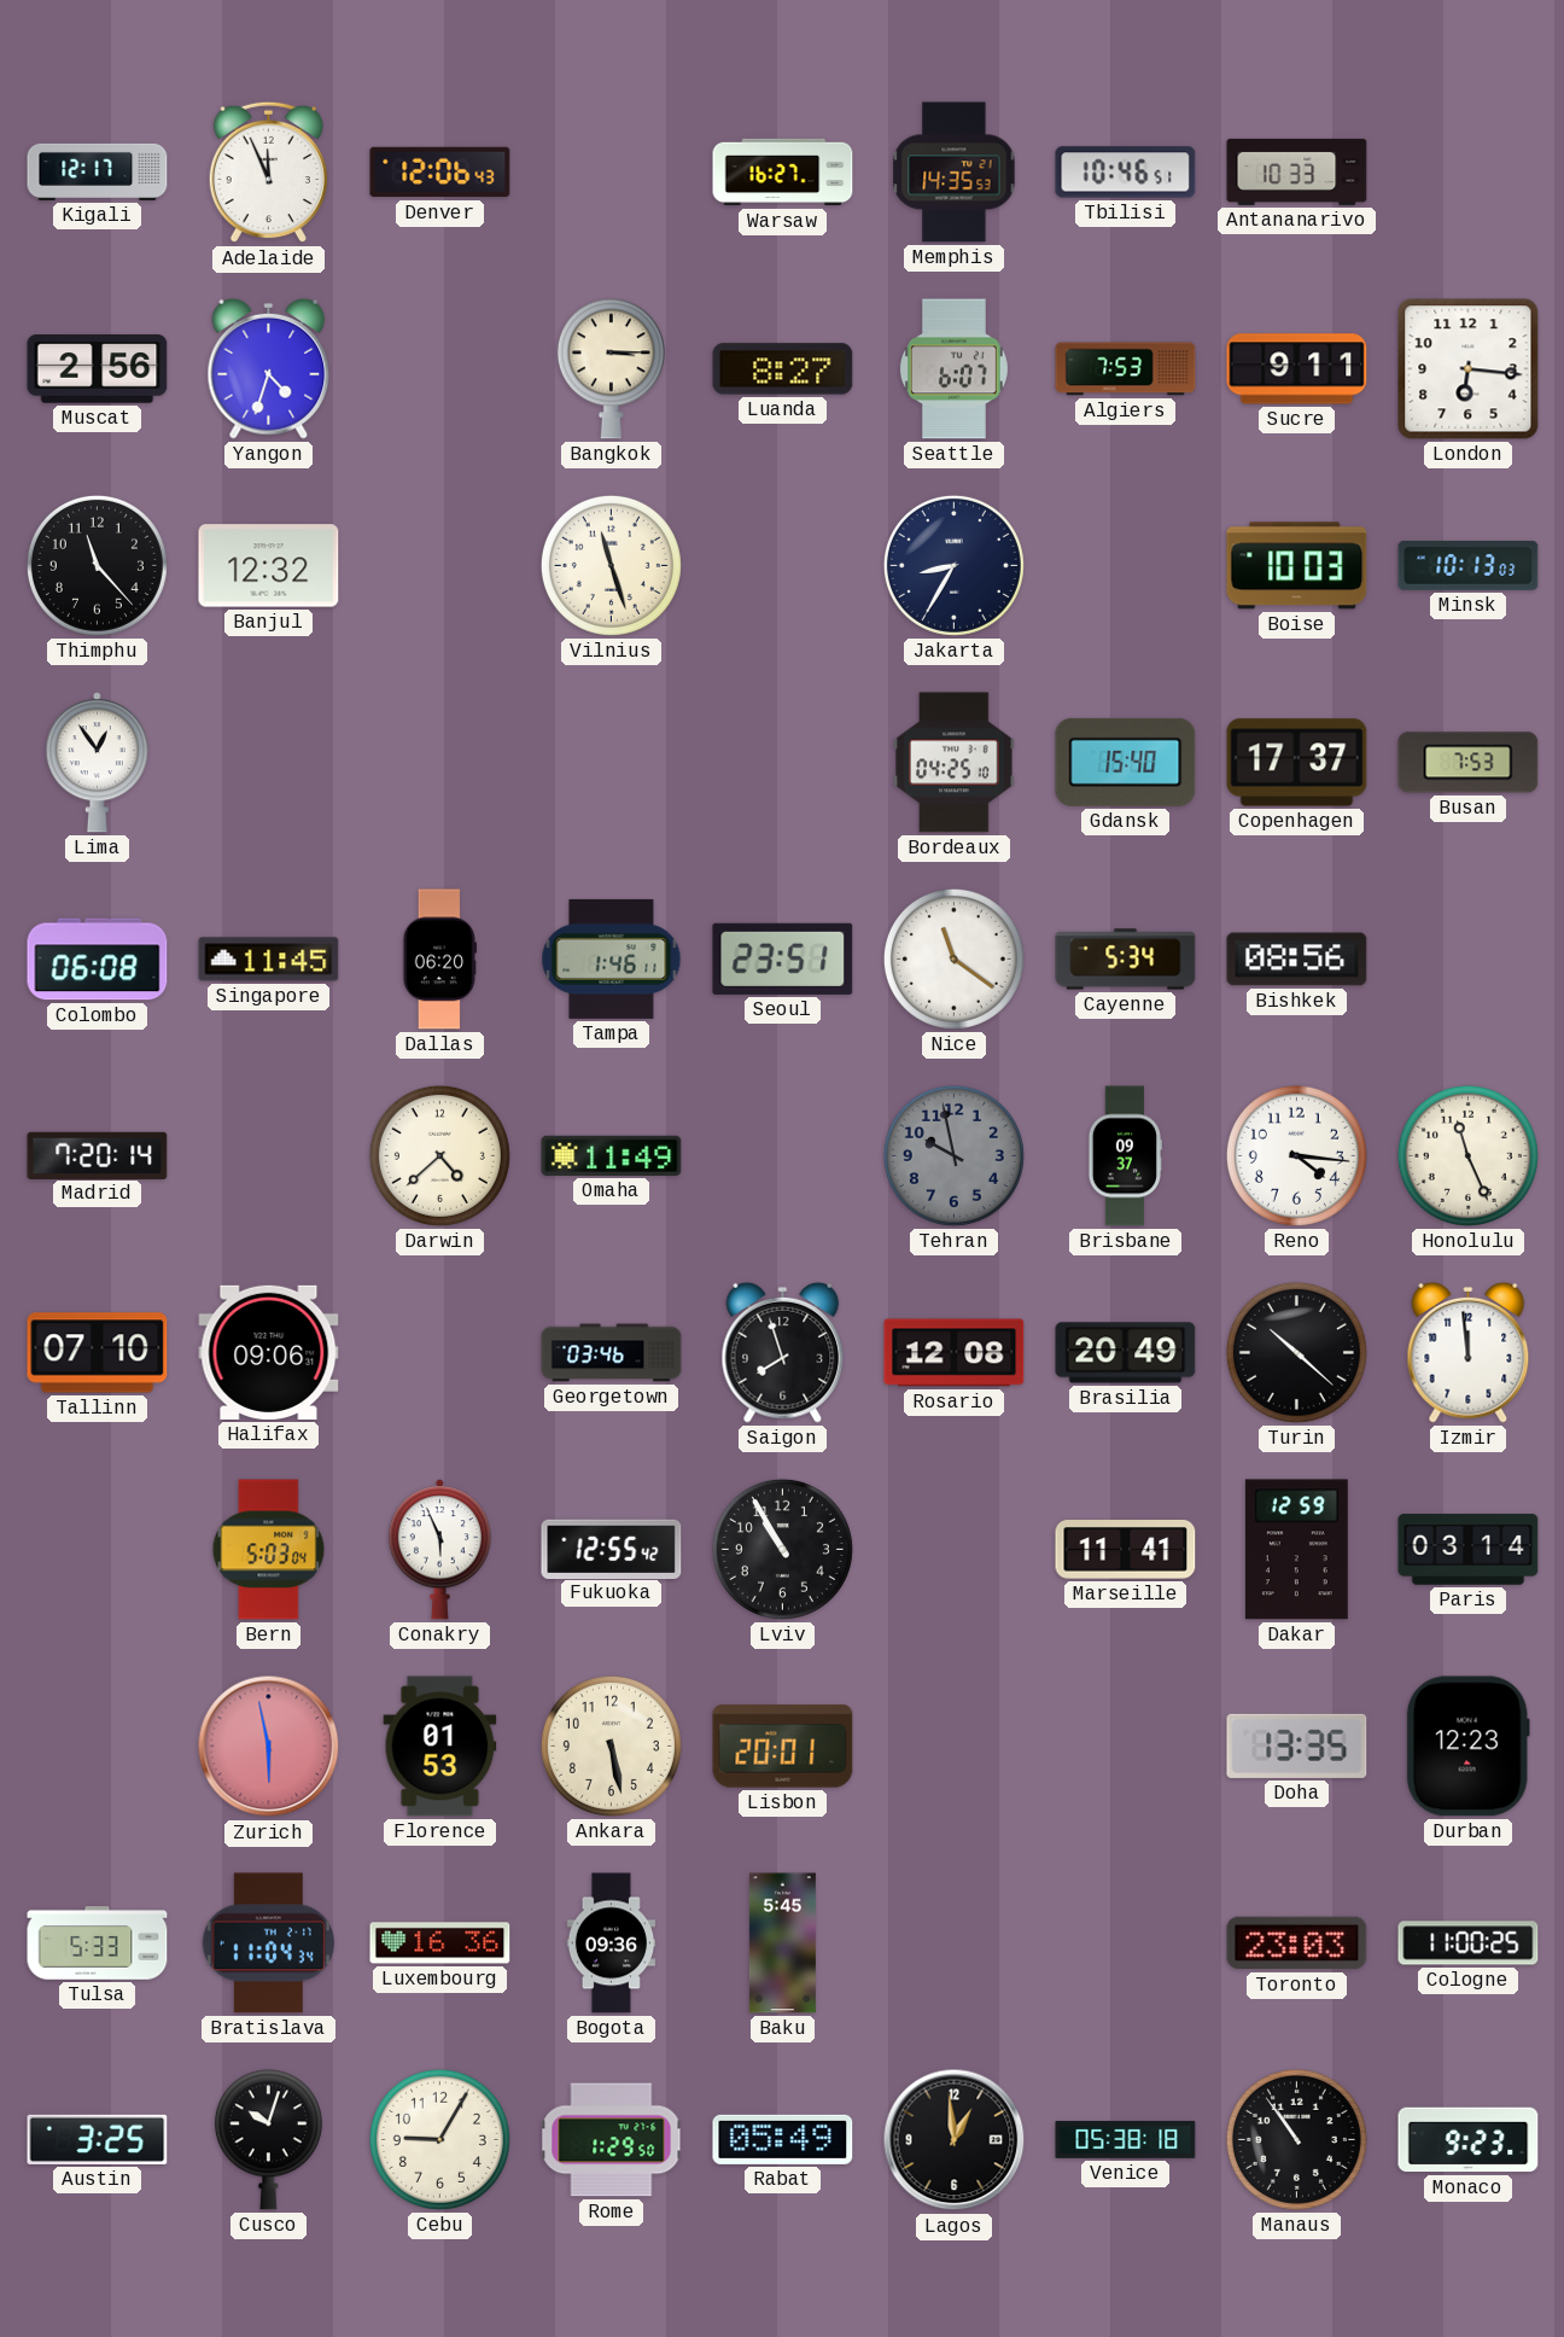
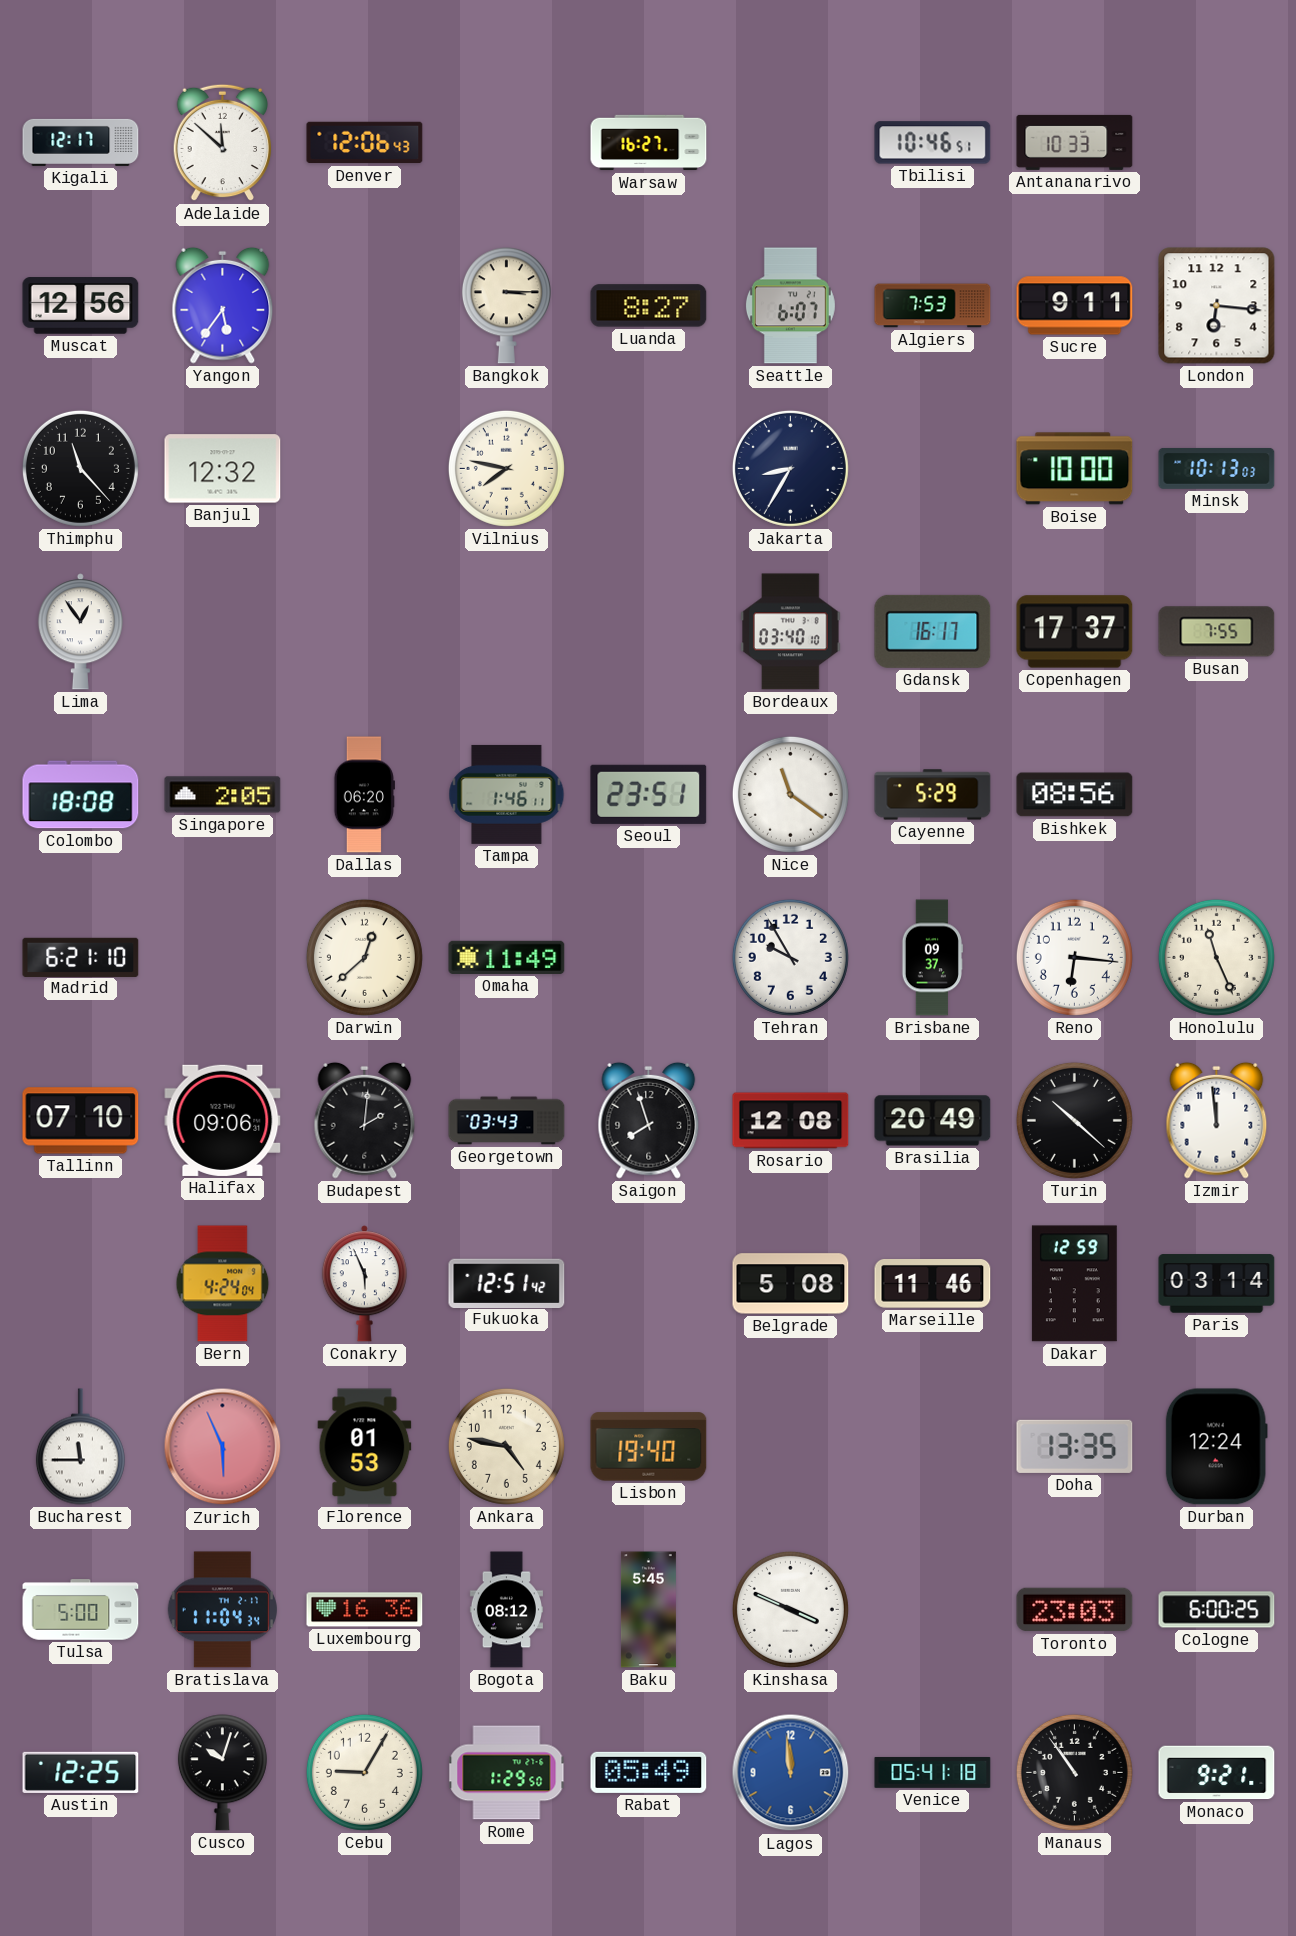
Adelaide: 11:56 -> 11:52 (222, 143)
Memphis: 14:35 -> none (955, 173)
Muscat: 2:56 -> 12:56 (81, 306)
Yangon: 4:33 -> 5:36 (223, 305)
Vilnius: 11:27 -> 7:47 (506, 468)
Boise: 10:03 -> 10:00 (1075, 469)
Bordeaux: 04:25 -> 03:40 (791, 632)
Gdansk: 15:40 -> 16:17 (933, 631)
Busan: 7:53 -> 7:55 (1217, 632)
Colombo: 06:08 -> 18:08 (81, 795)
Singapore: 11:45 -> 2:05 (223, 795)
Cayenne: 5:34 -> 5:29 (933, 795)
Madrid: 7:20 -> 6:21 (81, 957)
Darwin: 4:38 -> 12:38 (364, 957)
Tehran: 9:58 -> 9:55 (790, 957)
Tehran dial: grey -> white (790, 957)
Reno: 4:16 -> 6:16 (1074, 957)
Budapest: none -> 2:01 (365, 1120)
Georgetown: 03:46 -> 03:43 (507, 1121)
Bern: 5:03 -> 4:24 (223, 1284)
Fukuoka: 12:55 -> 12:51 (507, 1283)
Lviv: 10:55 -> none (782, 1549)
Belgrade: none -> 5:08 (791, 1284)
Marseille: 11:41 -> 11:46 (933, 1284)
Bucharest: none -> 11:45 (80, 1447)
Zurich: 5:58 -> 5:56 (223, 1447)
Ankara: 5:28 -> 4:47 (506, 1446)
Lisbon: 20:01 -> 19:40 (649, 1447)
Durban: 12:23 -> 12:24 (1216, 1447)
Tulsa: 5:33 -> 5:00 (81, 1610)
Bogota: 09:36 -> 08:12 (506, 1610)
Kinshasa: none -> 3:49 (790, 1609)
Cologne: 11:00 -> 6:00 (1217, 1610)
Austin: 3:25 -> 12:25 (81, 1772)
Lagos: 12:59 -> 11:59 (791, 1773)
Lagos dial: black -> blue (791, 1773)
Venice: 05:38 -> 05:41 (933, 1772)
Monaco: 9:23 -> 9:21 (1217, 1773)
